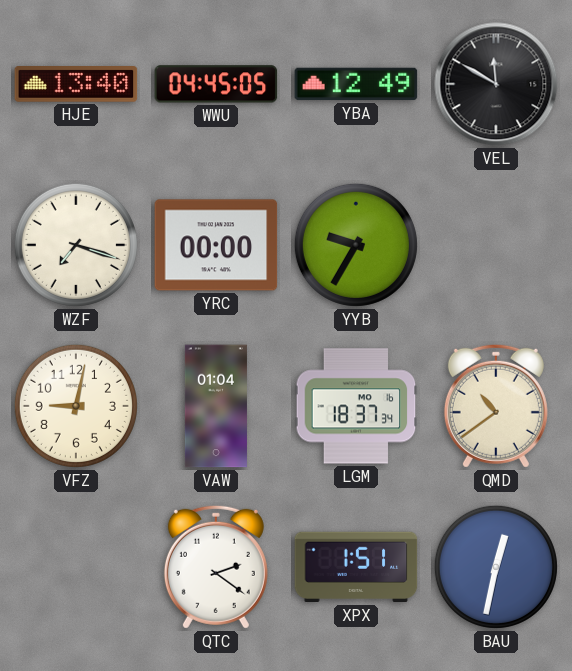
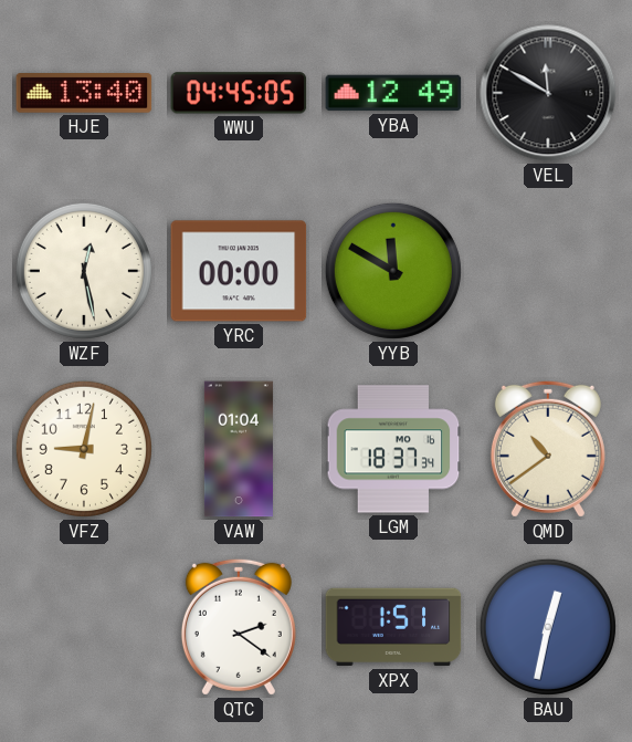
WZF: 7:18 -> 12:28 (84, 271)
YYB: 9:35 -> 11:50 (393, 271)
